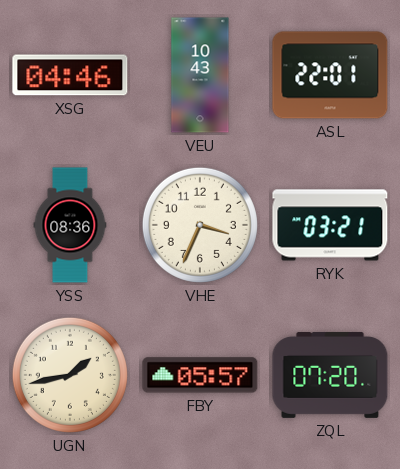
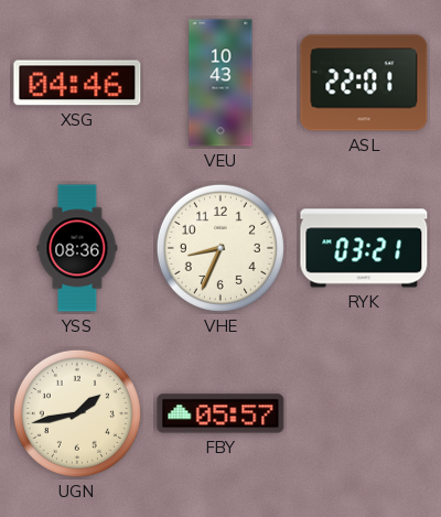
VHE: 3:34 -> 8:34 (220, 248)
ZQL: 07:20 -> none (330, 375)
